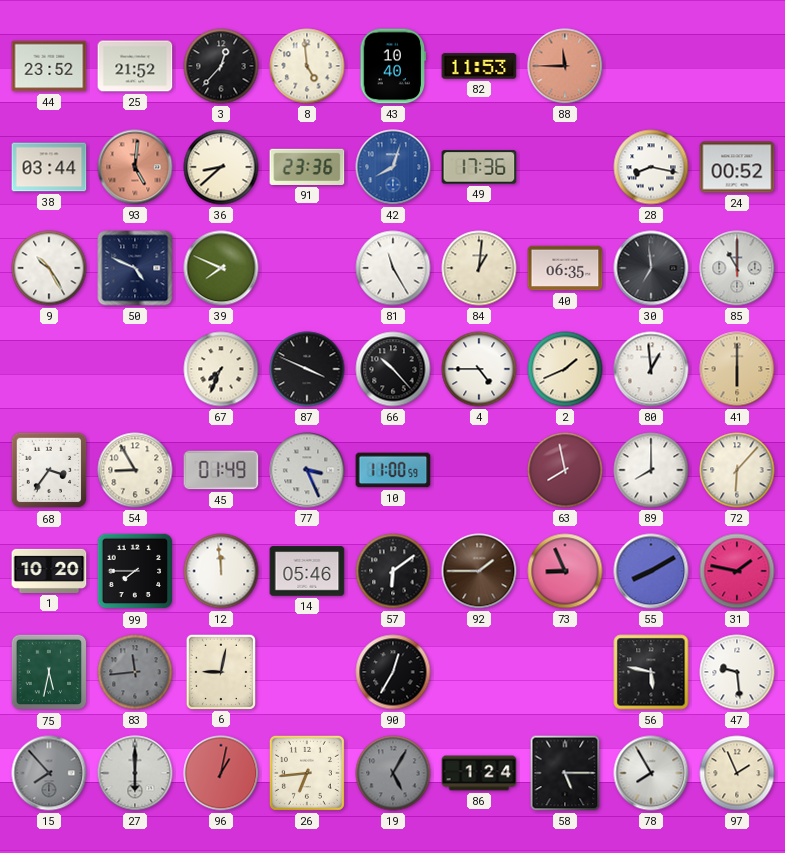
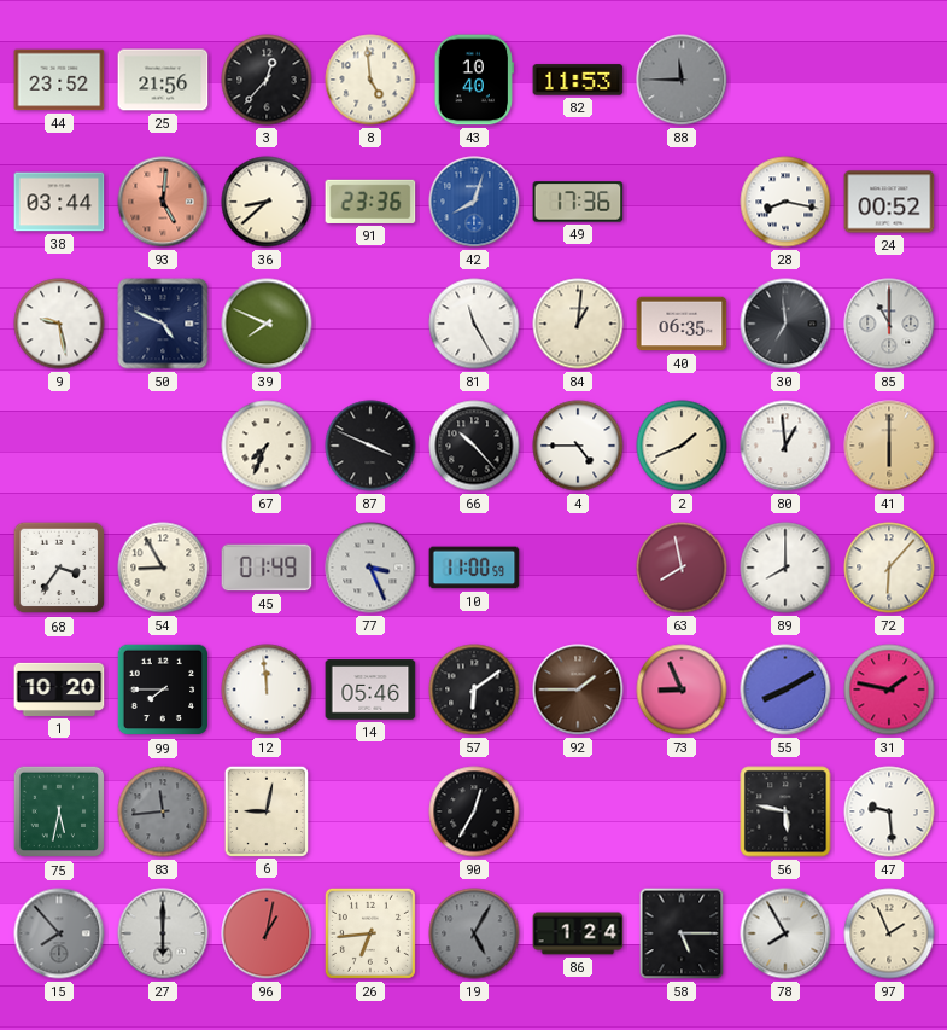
25: 21:52 -> 21:56 (163, 80)
88 dial: salmon -> grey (682, 80)
9: 10:25 -> 9:28 (59, 324)
